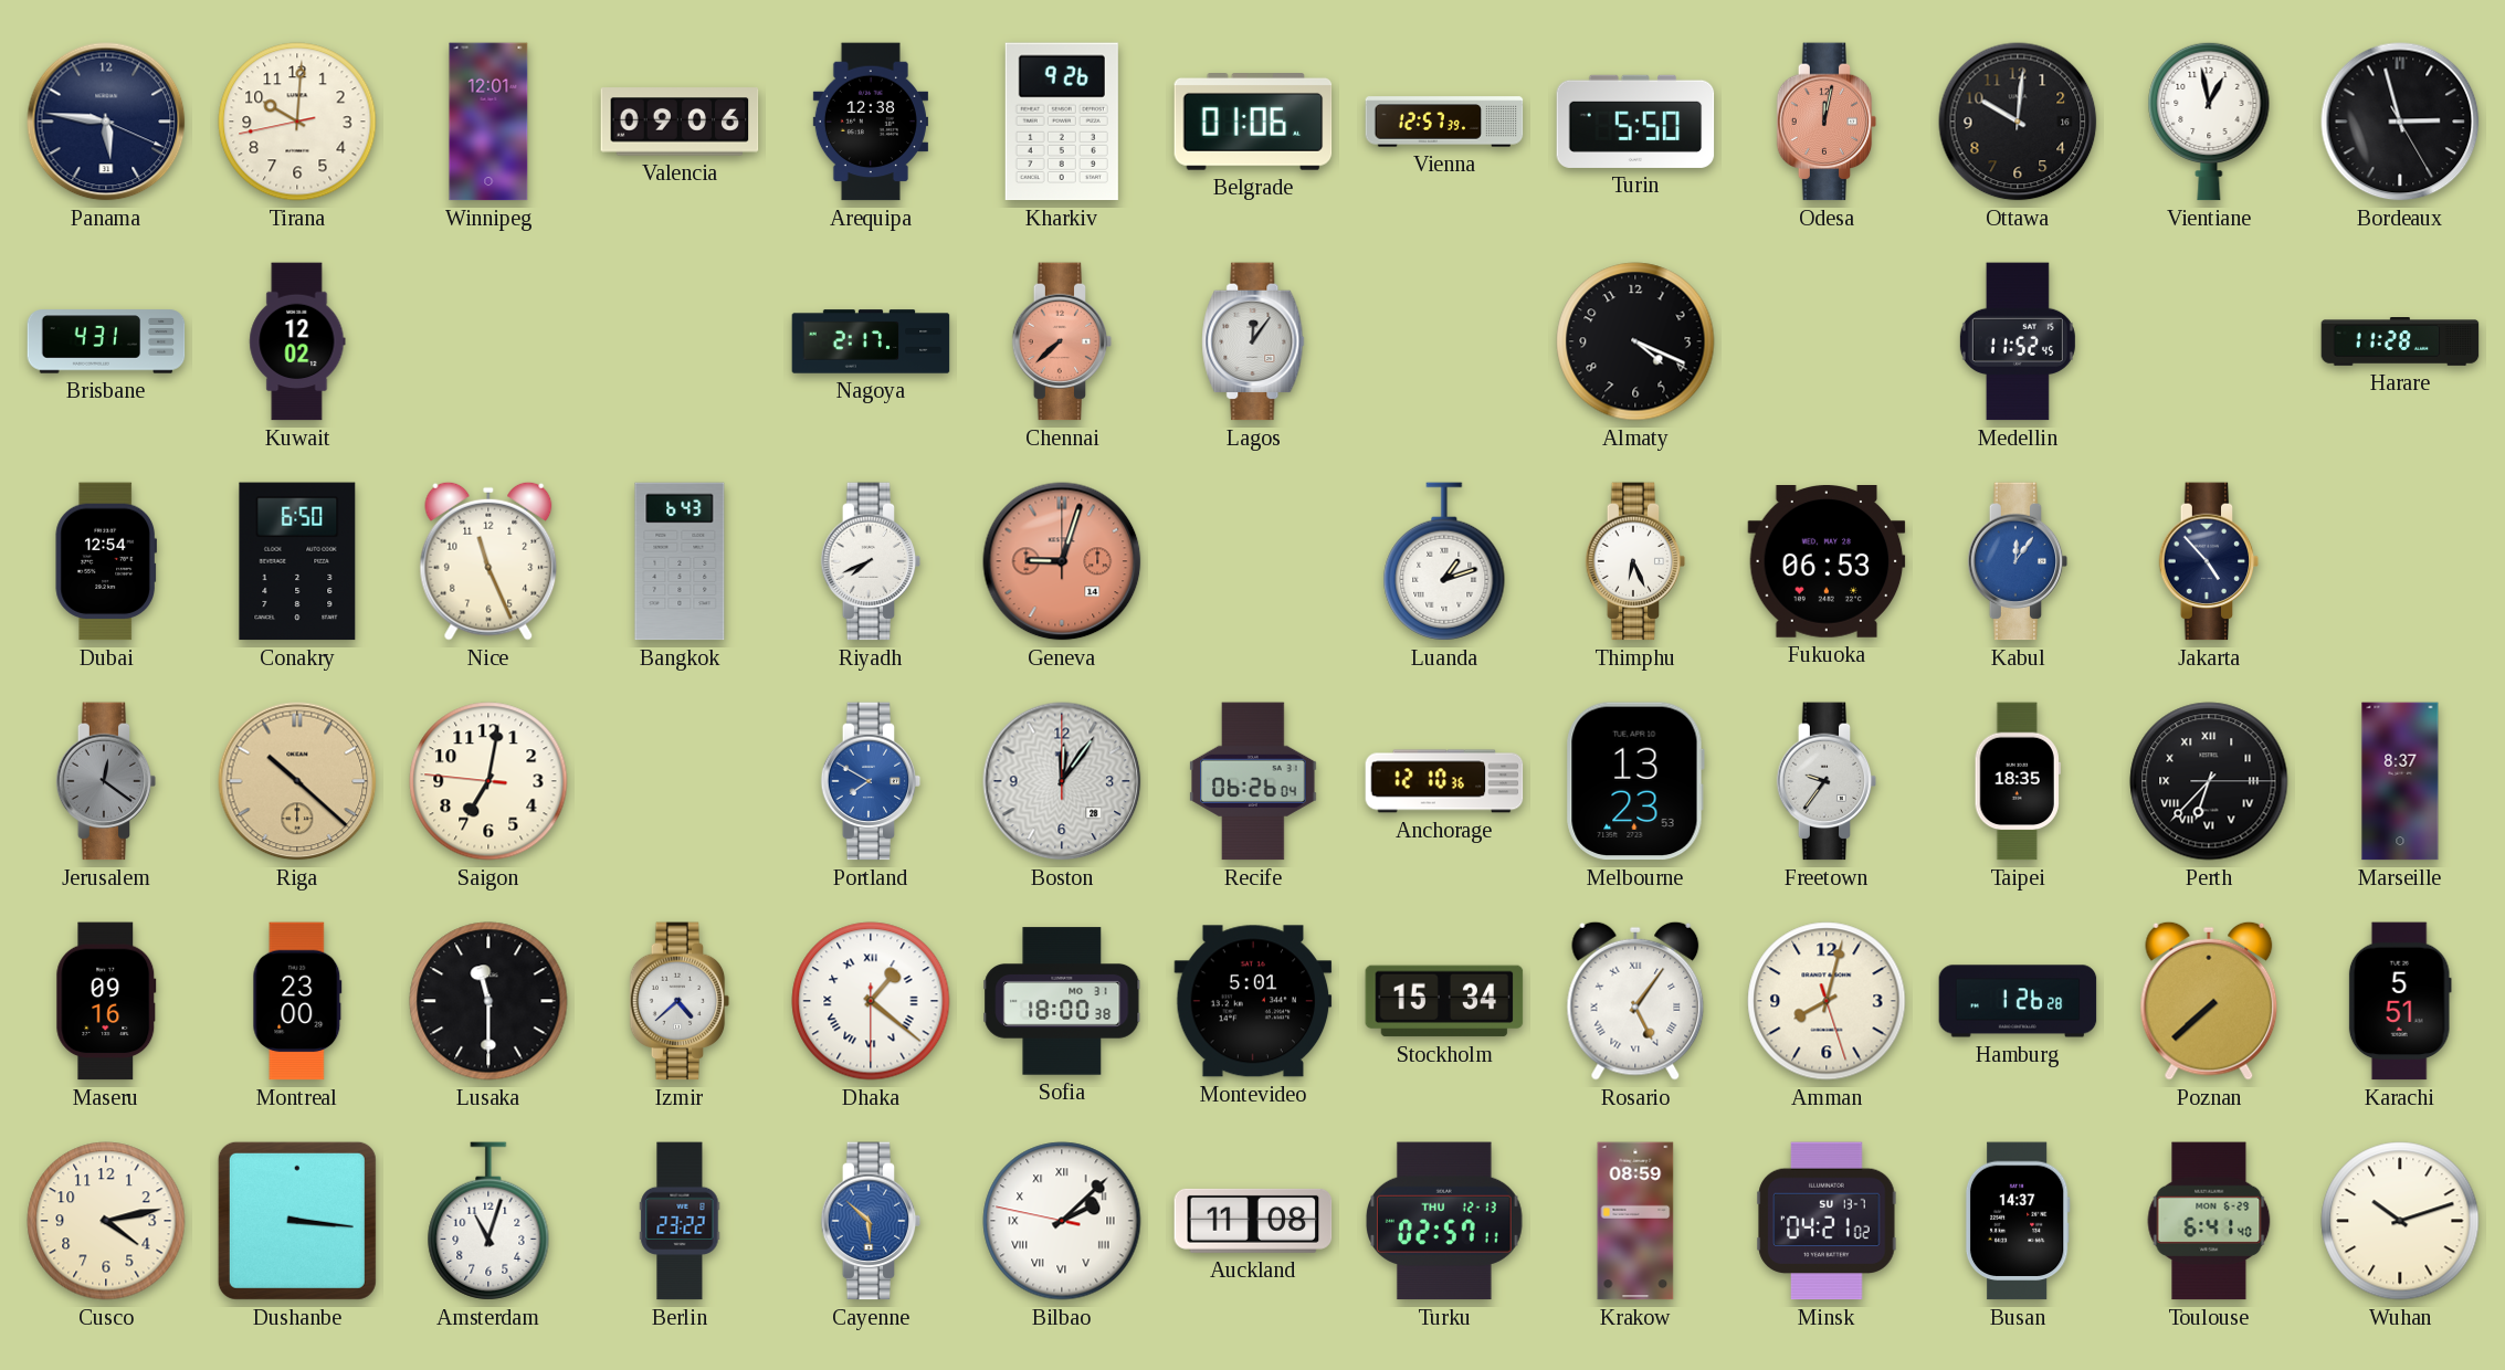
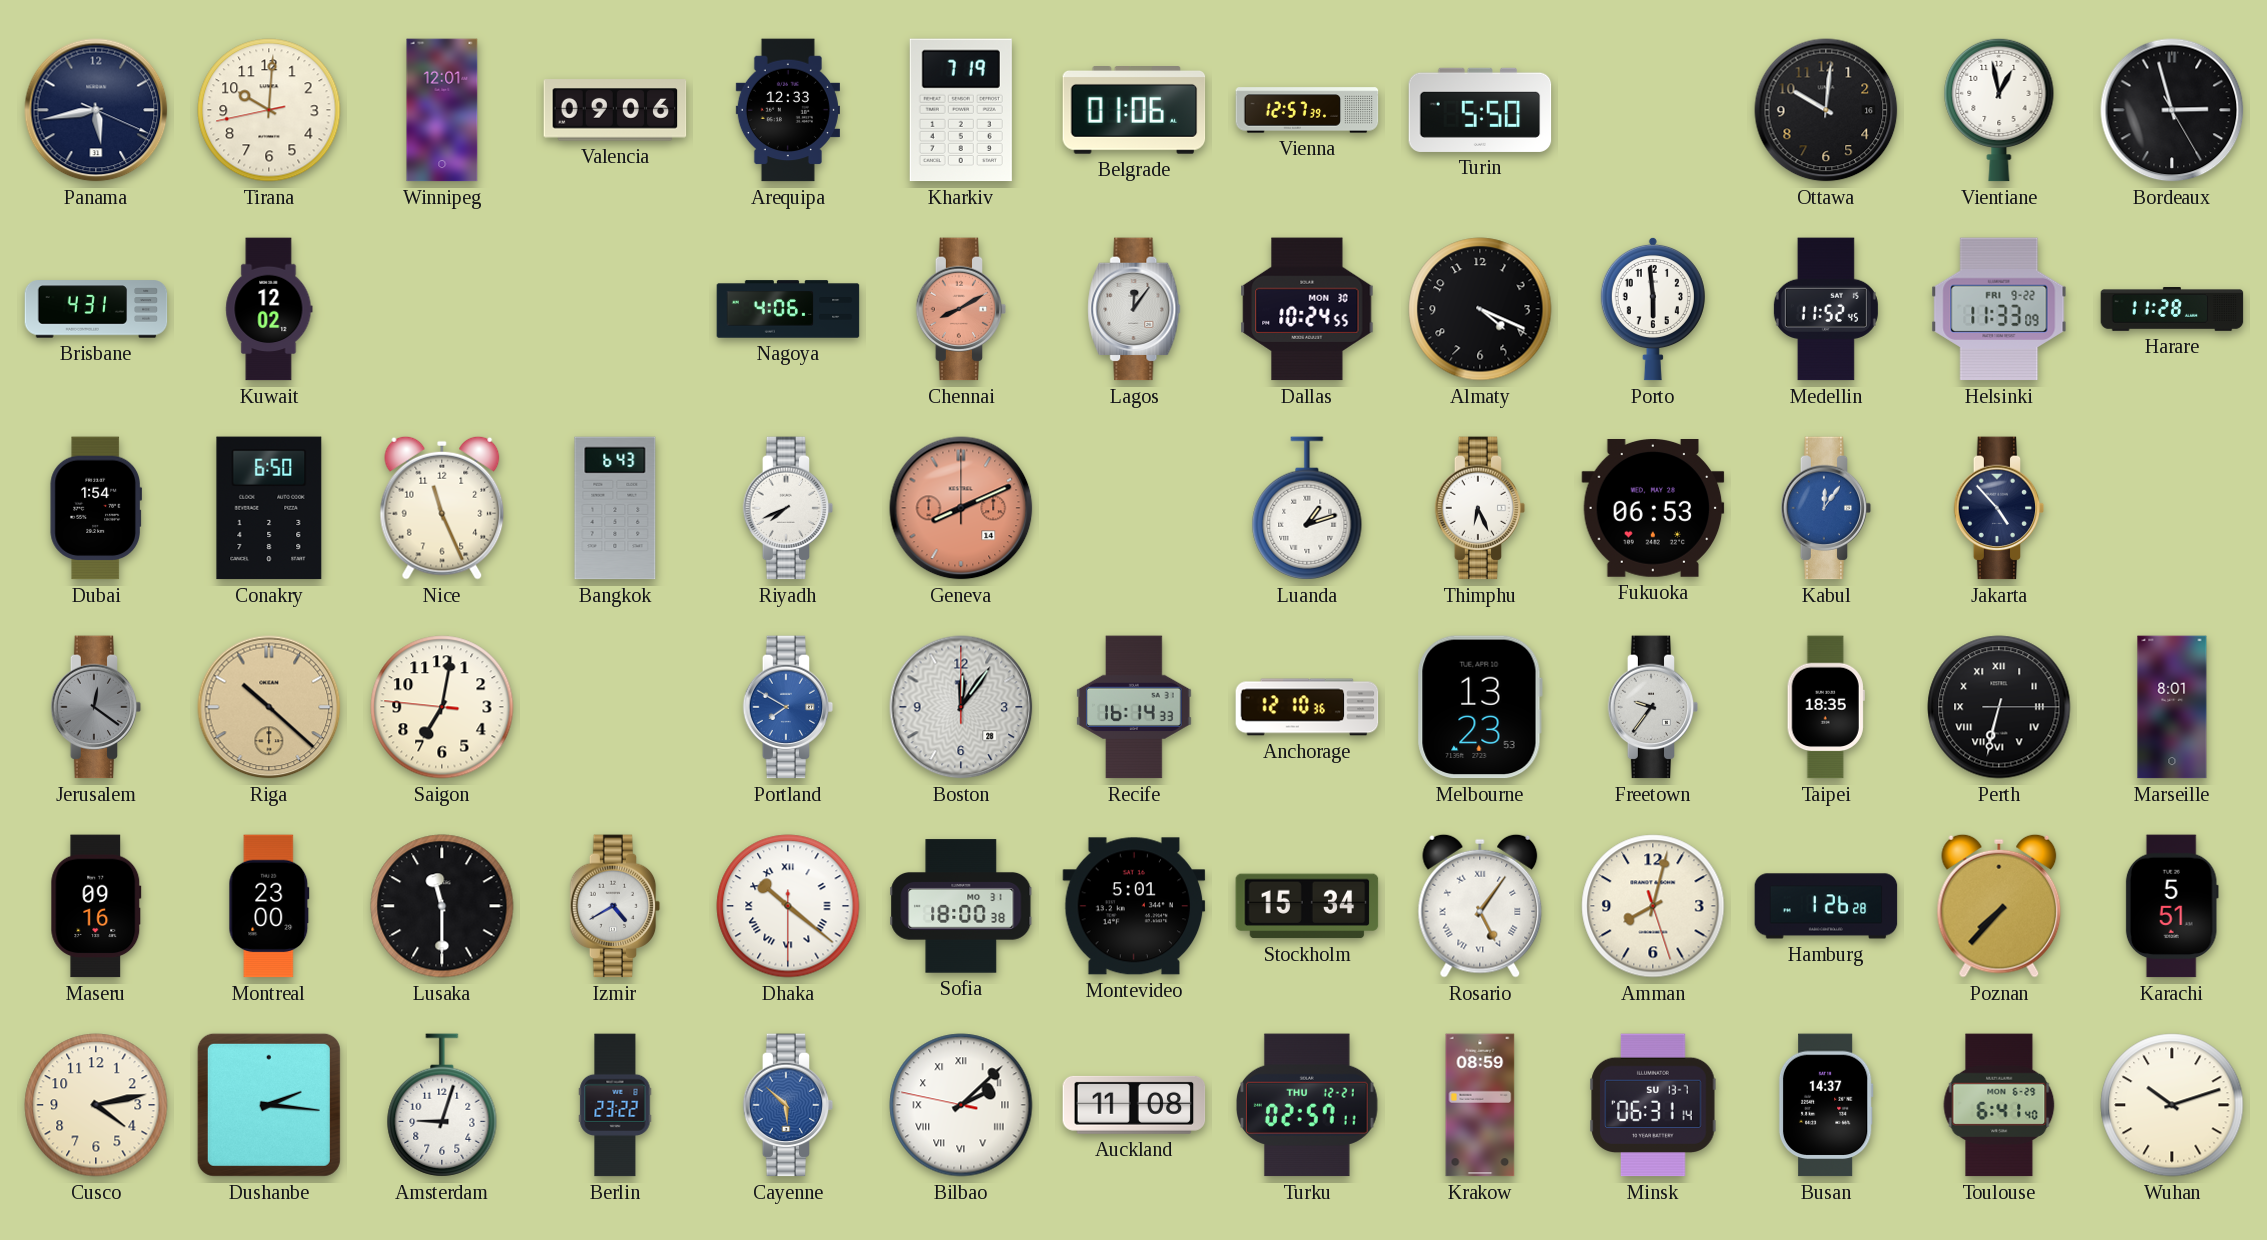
Panama: 5:46 -> 5:43 (96, 110)
Arequipa: 12:38 -> 12:33 (788, 110)
Kharkiv: 9:26 -> 7:19 (961, 110)
Odesa: 12:02 -> none (1827, 122)
Nagoya: 2:17 -> 4:06 (788, 309)
Chennai: 7:38 -> 8:10 (961, 309)
Dallas: none -> 10:24 (1307, 309)
Porto: none -> 5:59 (1653, 309)
Helsinki: none -> 11:33 (1999, 309)
Dubai: 12:54 -> 1:54 (95, 508)
Geneva: 9:03 -> 8:11 (961, 508)
Recife: 06:26 -> 16:14 (1134, 707)
Perth: 6:37 -> 6:32 (1999, 707)
Marseille: 8:37 -> 8:01 (2172, 707)
Izmir: 4:38 -> 4:40 (615, 906)
Dhaka: 1:21 -> 10:21 (788, 906)
Poznan: 7:38 -> 7:37 (1999, 906)
Dushanbe: 3:16 -> 2:16 (269, 1105)
Amsterdam: 11:03 -> 9:03 (442, 1105)
Turku date: THU 12-13 -> THU 12-21 (1308, 1105)
Minsk: 04:21 -> 06:31 (1653, 1105)
